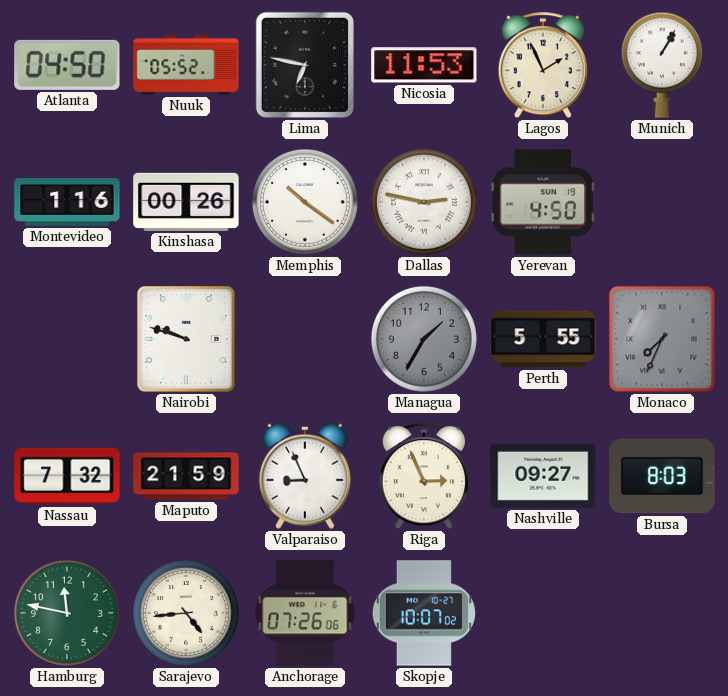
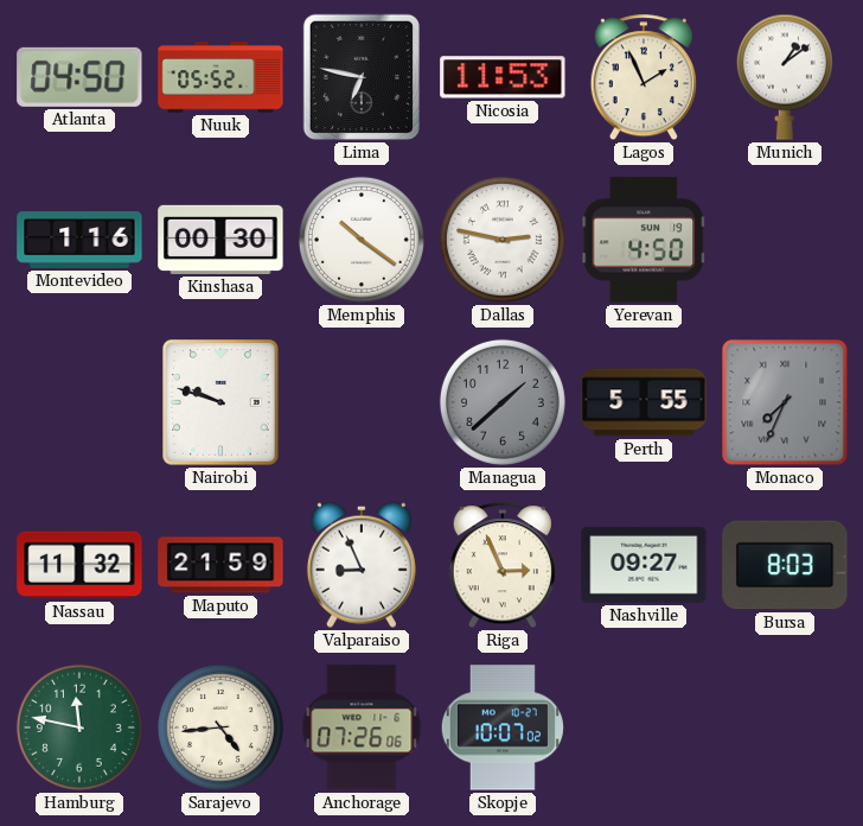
Munich: 1:05 -> 1:09 (785, 77)
Kinshasa: 00:26 -> 00:30 (220, 240)
Managua: 1:35 -> 1:38 (503, 402)
Nassau: 7:32 -> 11:32 (79, 565)
